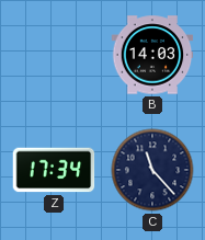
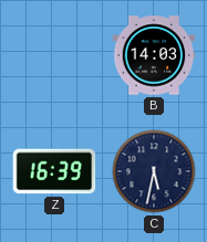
Z: 17:34 -> 16:39 (54, 171)
C: 11:23 -> 5:32 (154, 171)
